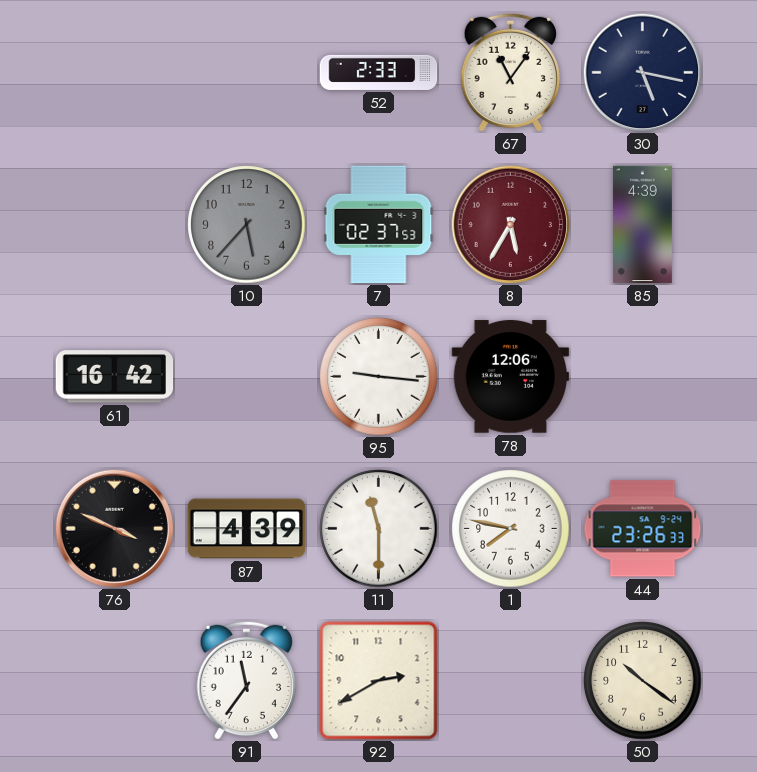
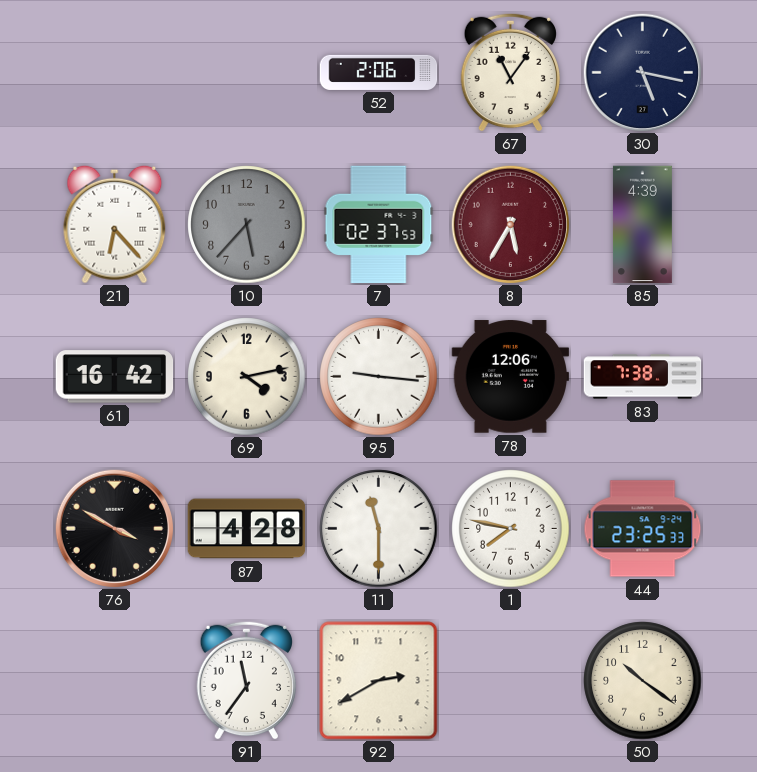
52: 2:33 -> 2:06 (379, 72)
21: none -> 6:23 (115, 224)
69: none -> 4:13 (247, 377)
83: none -> 7:38 (643, 377)
76: 3:49 -> 3:50 (114, 528)
87: 4:39 -> 4:28 (247, 529)
44: 23:26 -> 23:25 (643, 529)
